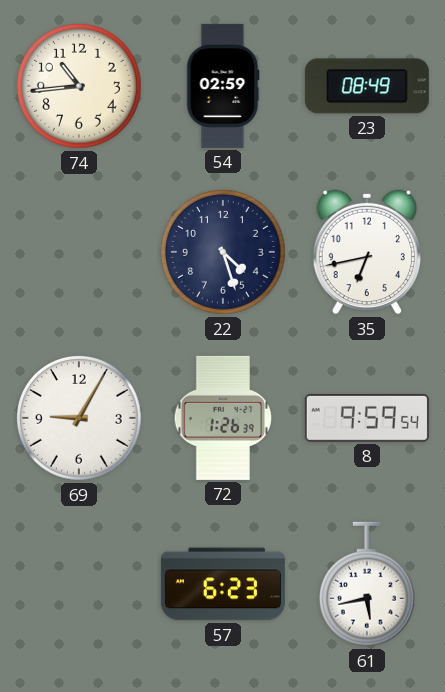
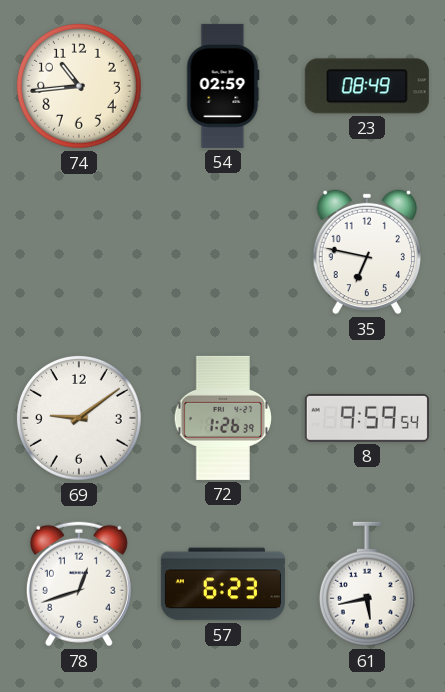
22: 4:27 -> none (224, 253)
35: 6:43 -> 6:47 (366, 252)
69: 9:05 -> 9:09 (80, 419)
78: none -> 12:42 (79, 584)
